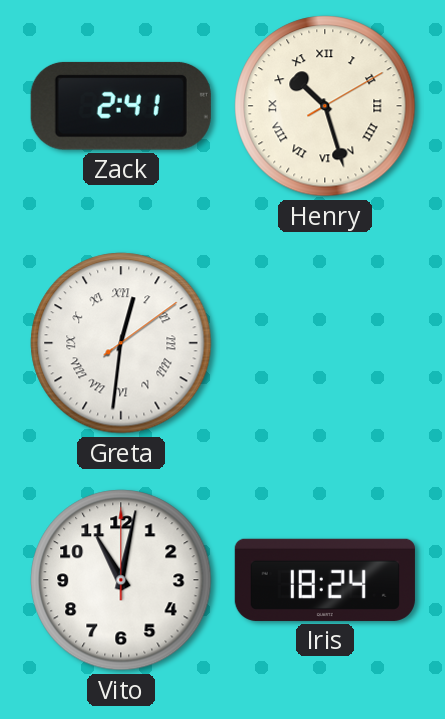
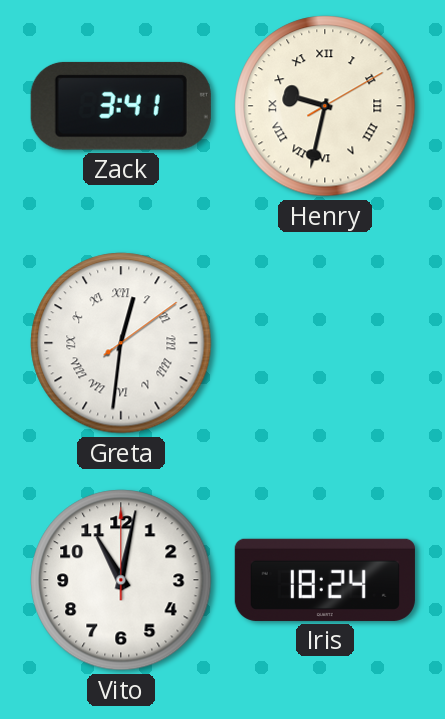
Zack: 2:41 -> 3:41 (121, 106)
Henry: 10:27 -> 9:32 (325, 106)
